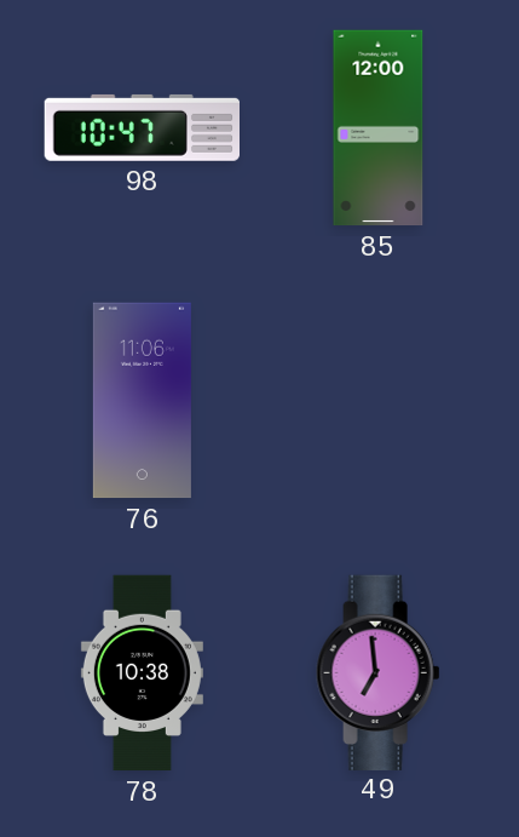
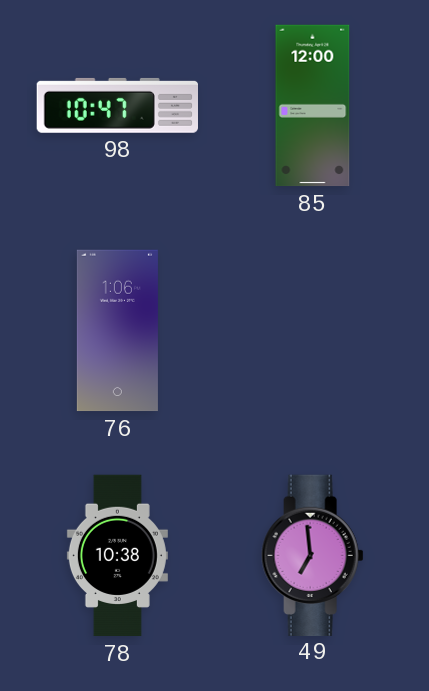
76: 11:06 -> 1:06 (117, 331)
